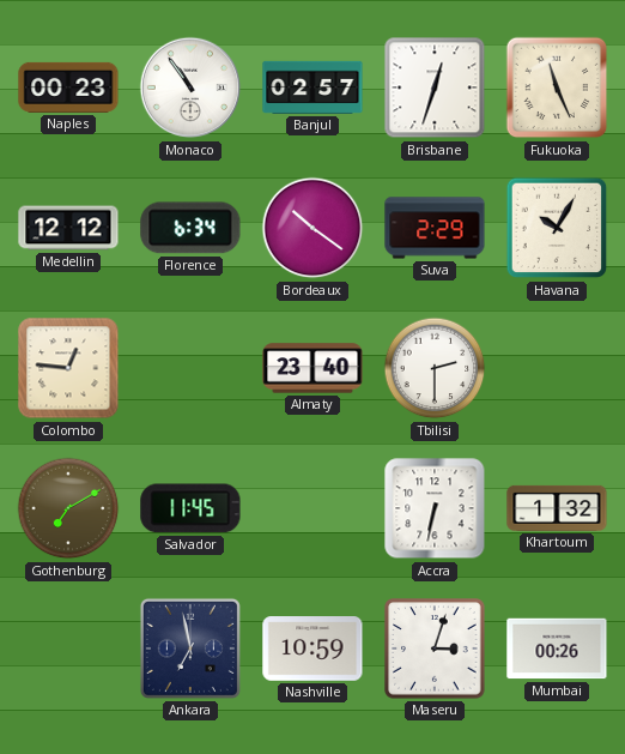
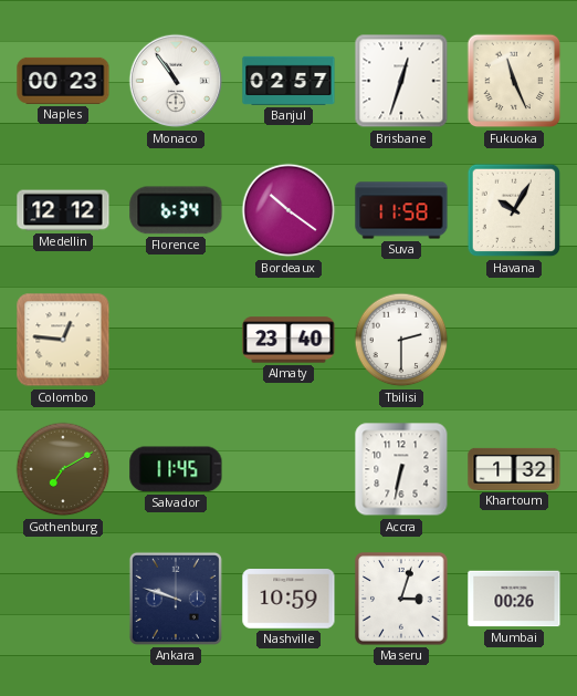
Suva: 2:29 -> 11:58 (401, 210)
Ankara: 6:58 -> 9:48 (176, 599)
